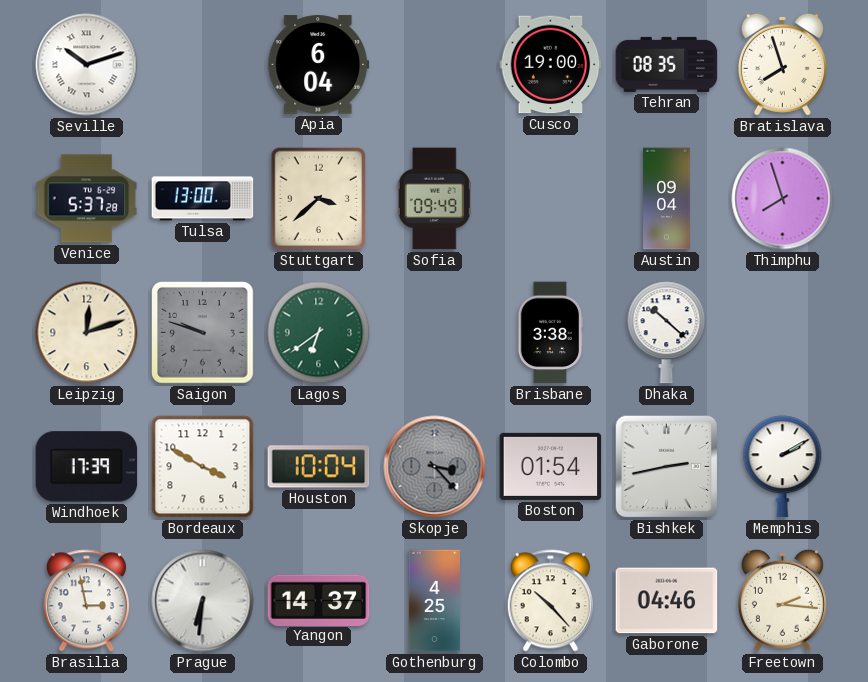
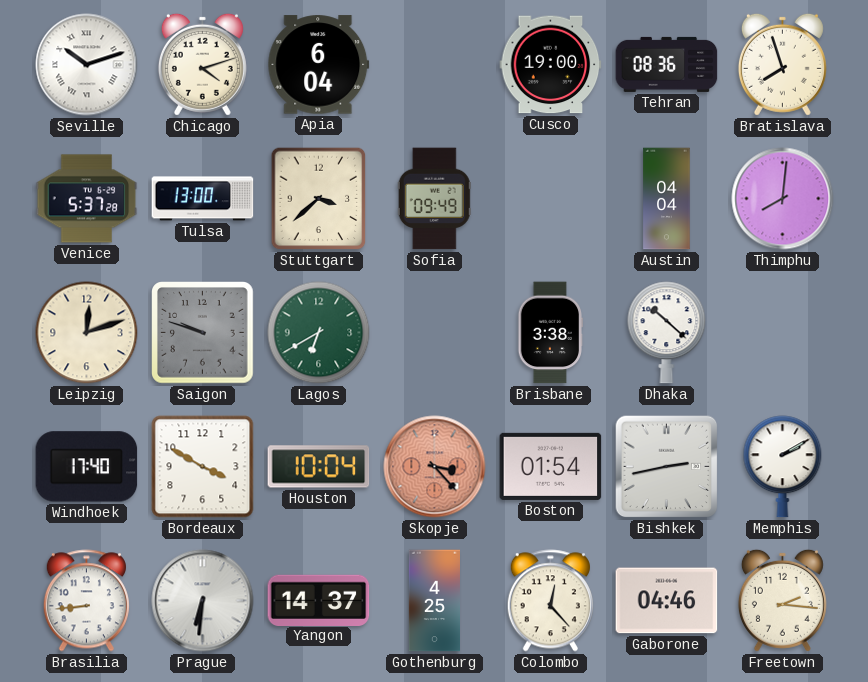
Chicago: none -> 4:12 (202, 64)
Tehran: 08:35 -> 08:36 (667, 64)
Austin: 09:04 -> 04:04 (667, 199)
Thimphu: 7:57 -> 8:01 (783, 199)
Lagos: 6:39 -> 6:40 (319, 333)
Windhoek: 17:39 -> 17:40 (87, 467)
Skopje dial: grey -> salmon (435, 467)
Brasilia: 2:58 -> 8:44 (86, 601)
Colombo: 10:23 -> 12:23 (550, 601)
